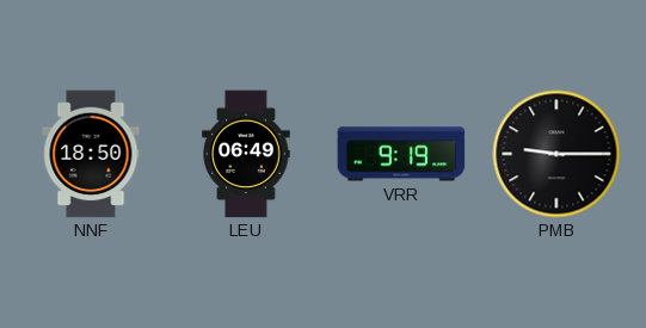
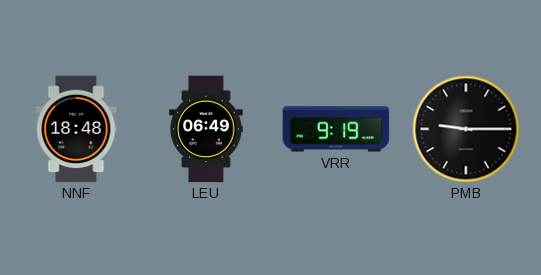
NNF: 18:50 -> 18:48 (76, 129)
